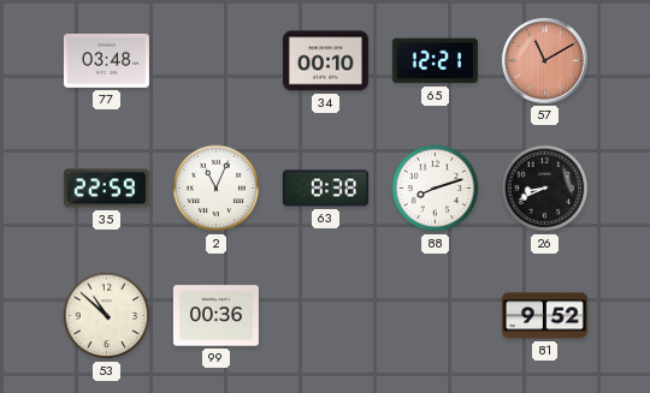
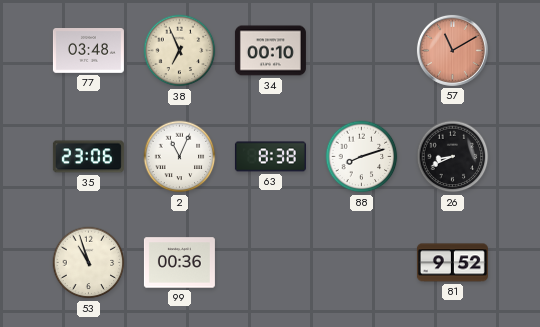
38: none -> 6:56 (180, 51)
65: 12:21 -> none (435, 61)
35: 22:59 -> 23:06 (88, 157)
53: 10:52 -> 10:57 (89, 263)
